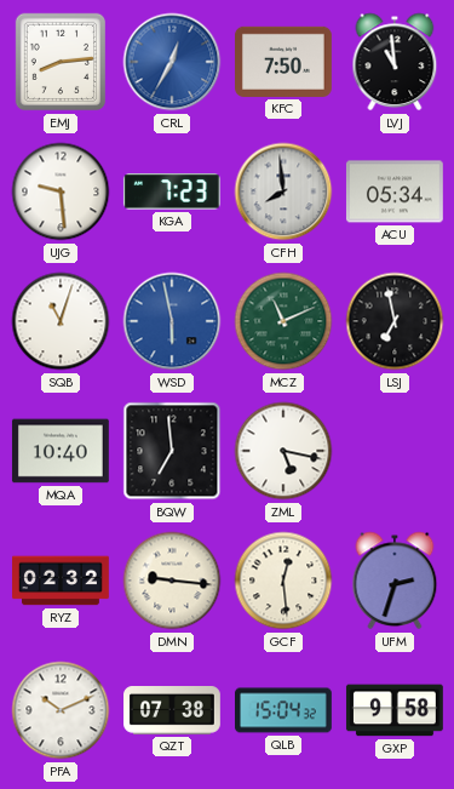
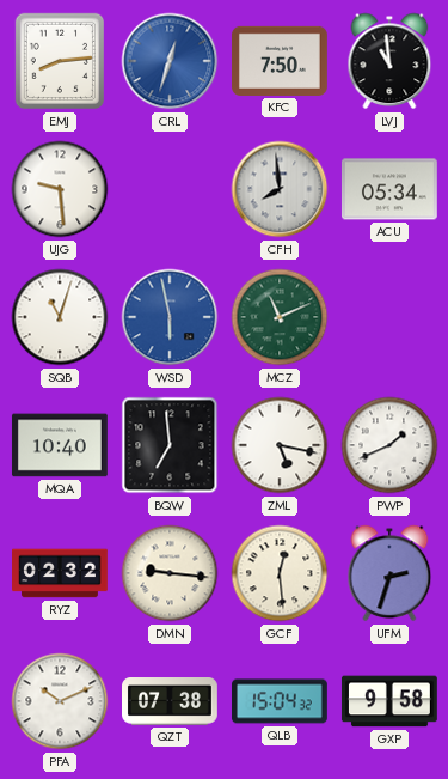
CRL: 12:35 -> 12:33 (170, 61)
KGA: 7:23 -> none (172, 191)
LSJ: 6:58 -> none (395, 321)
PWP: none -> 1:41 (389, 445)
